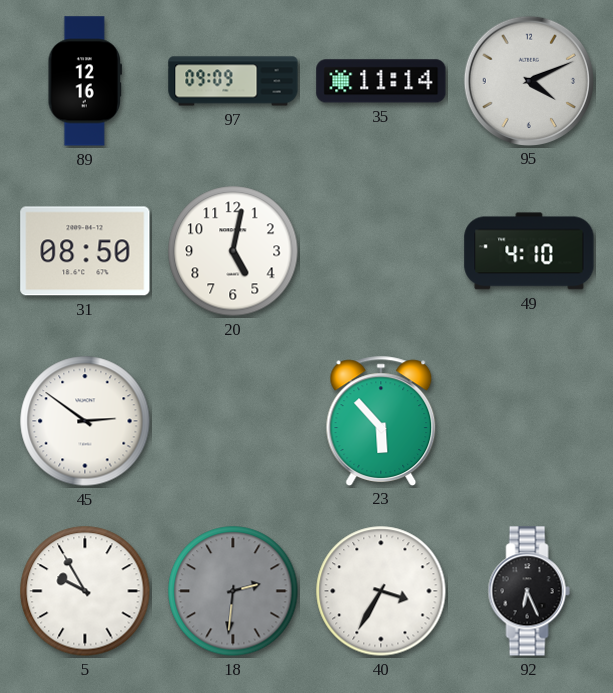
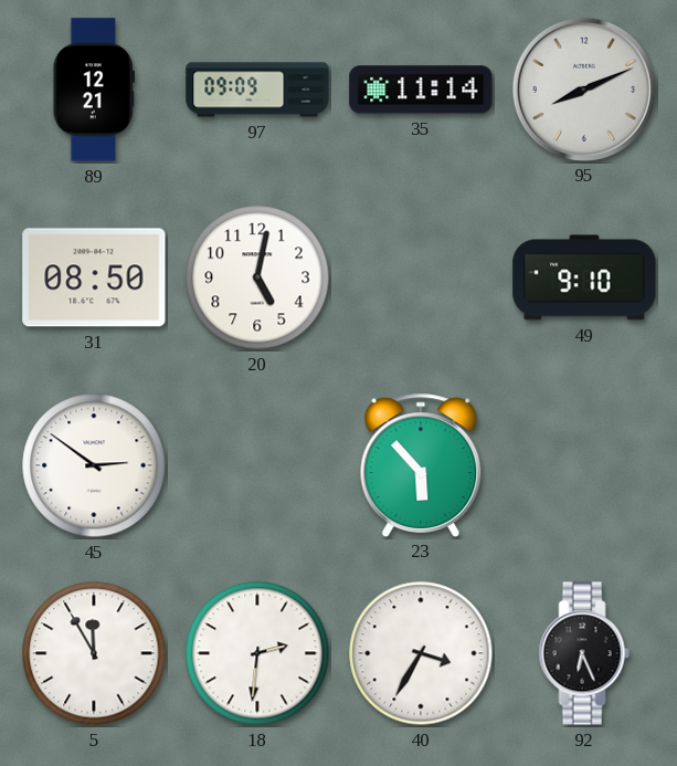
89: 12:16 -> 12:21 (93, 90)
95: 4:11 -> 8:11 (583, 88)
49: 4:10 -> 9:10 (584, 277)
5: 9:55 -> 11:55 (94, 653)
18 dial: grey -> white (257, 653)
